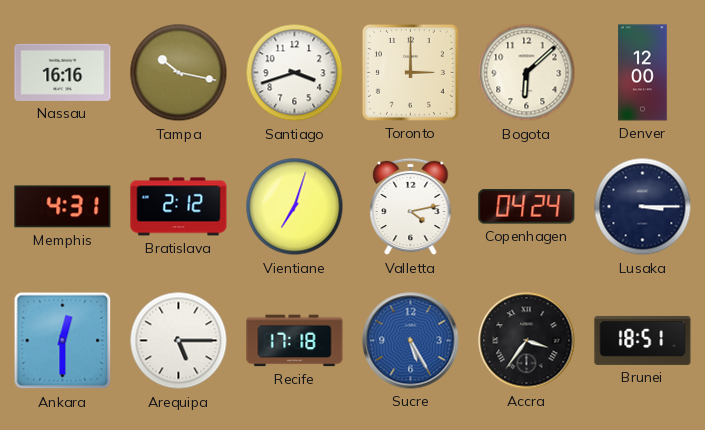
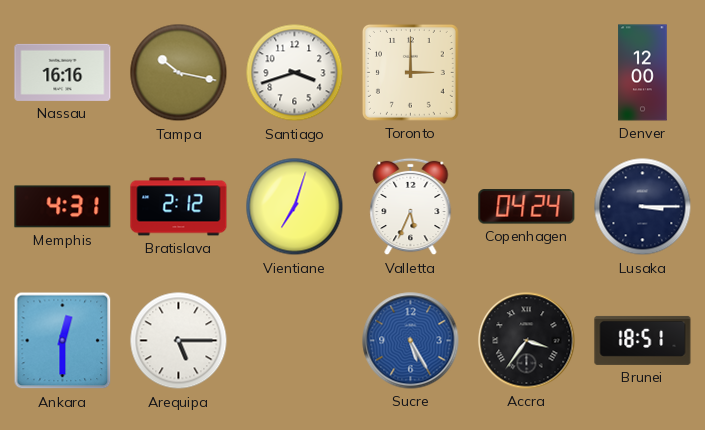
Bogota: 6:08 -> none (527, 73)
Valletta: 4:13 -> 5:34 (411, 207)
Recife: 17:18 -> none (295, 341)
